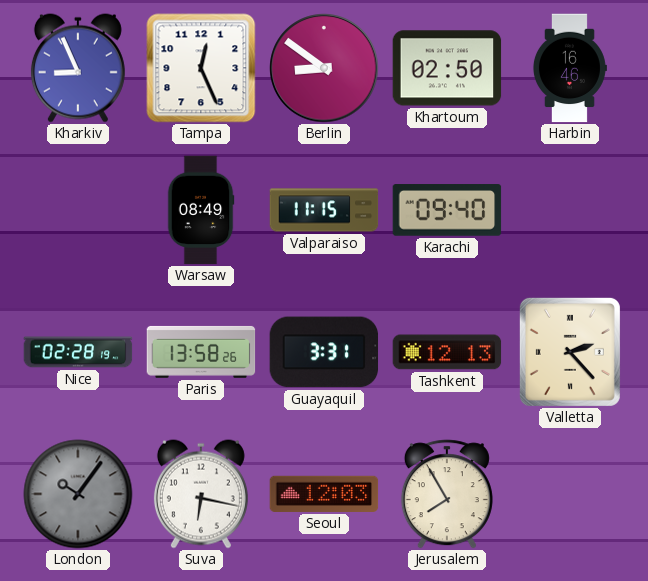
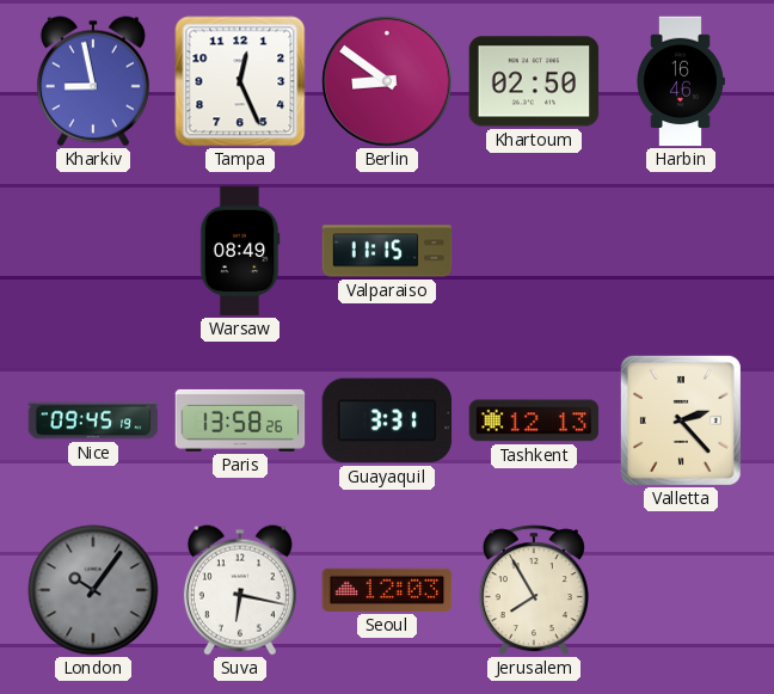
Kharkiv: 8:56 -> 8:58 (93, 81)
Karachi: 09:40 -> none (447, 210)
Nice: 02:28 -> 09:45 (93, 420)
